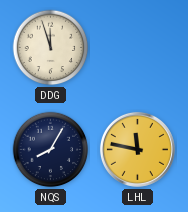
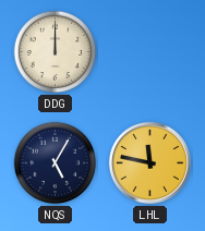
DDG: 11:57 -> 12:00 (56, 52)
NQS: 8:05 -> 5:05 (56, 163)
